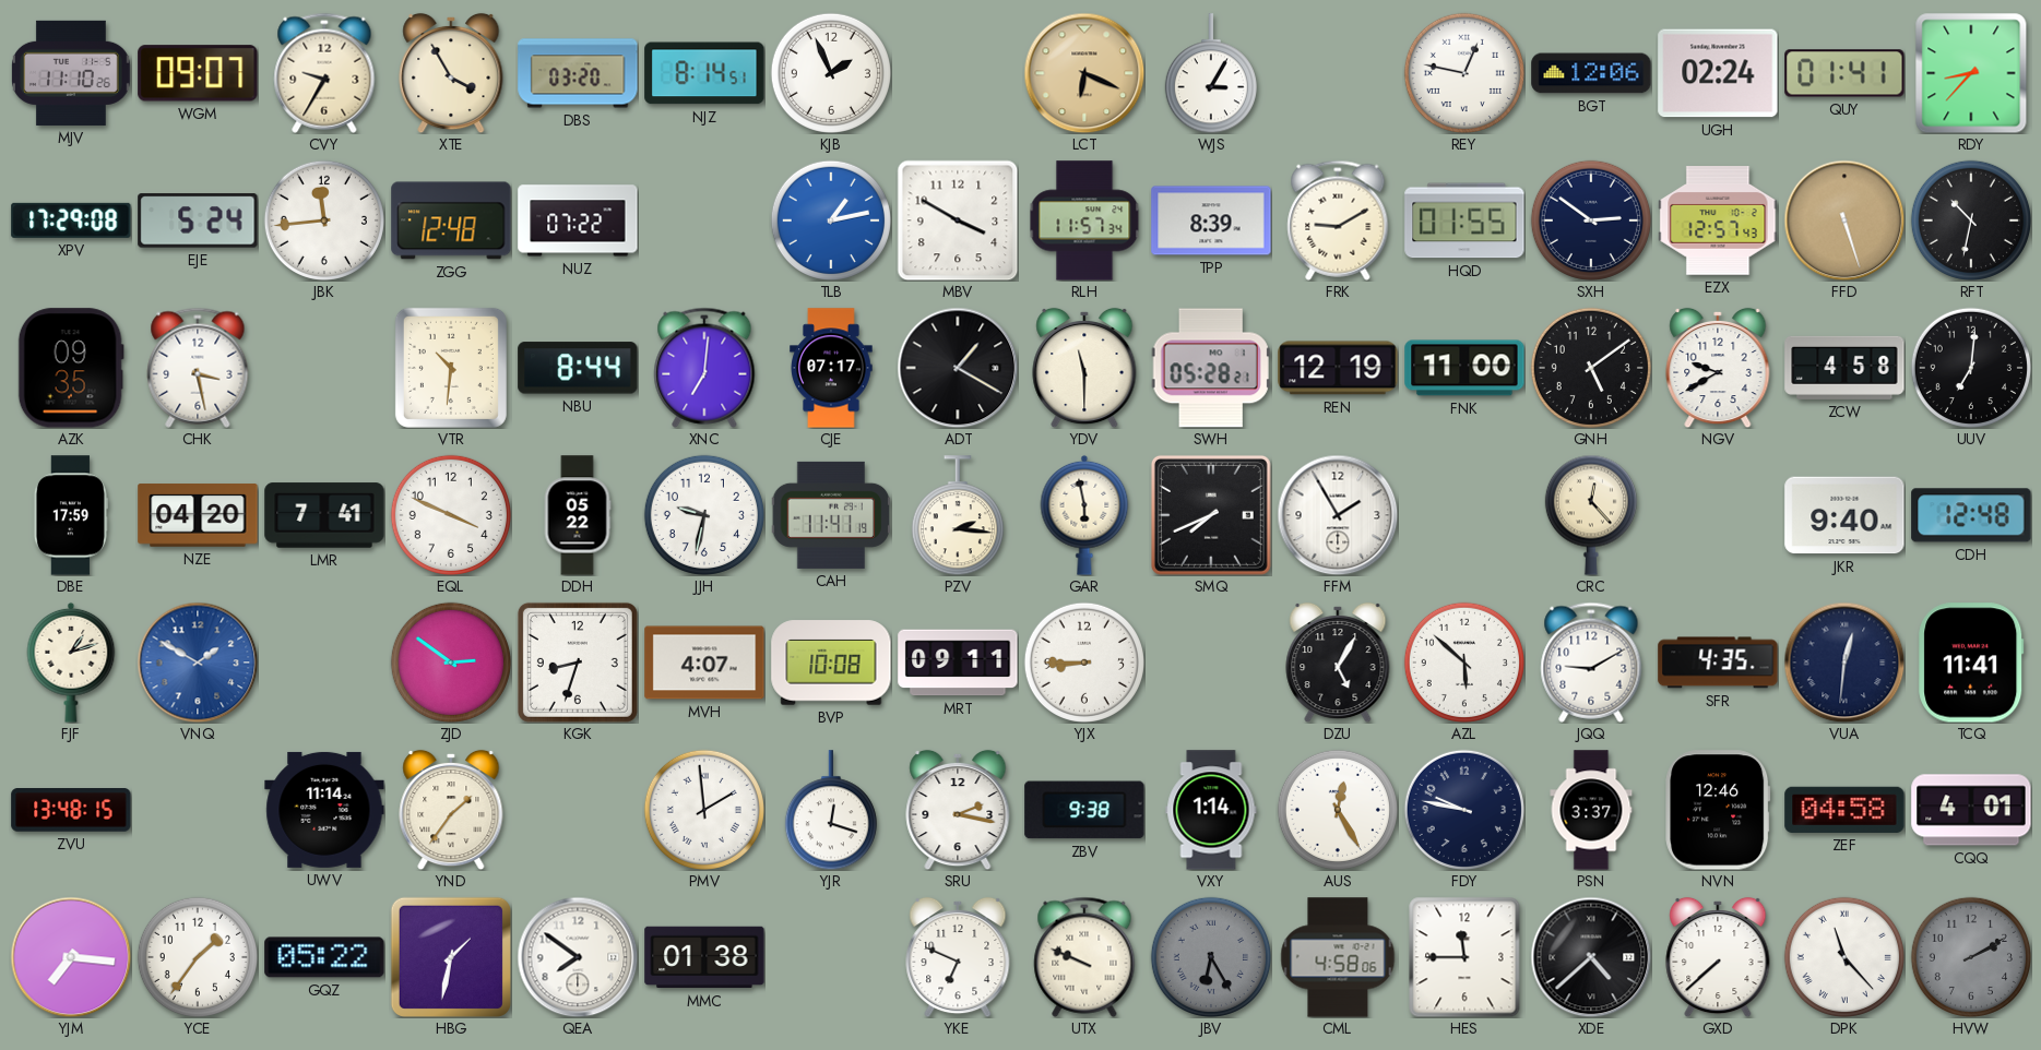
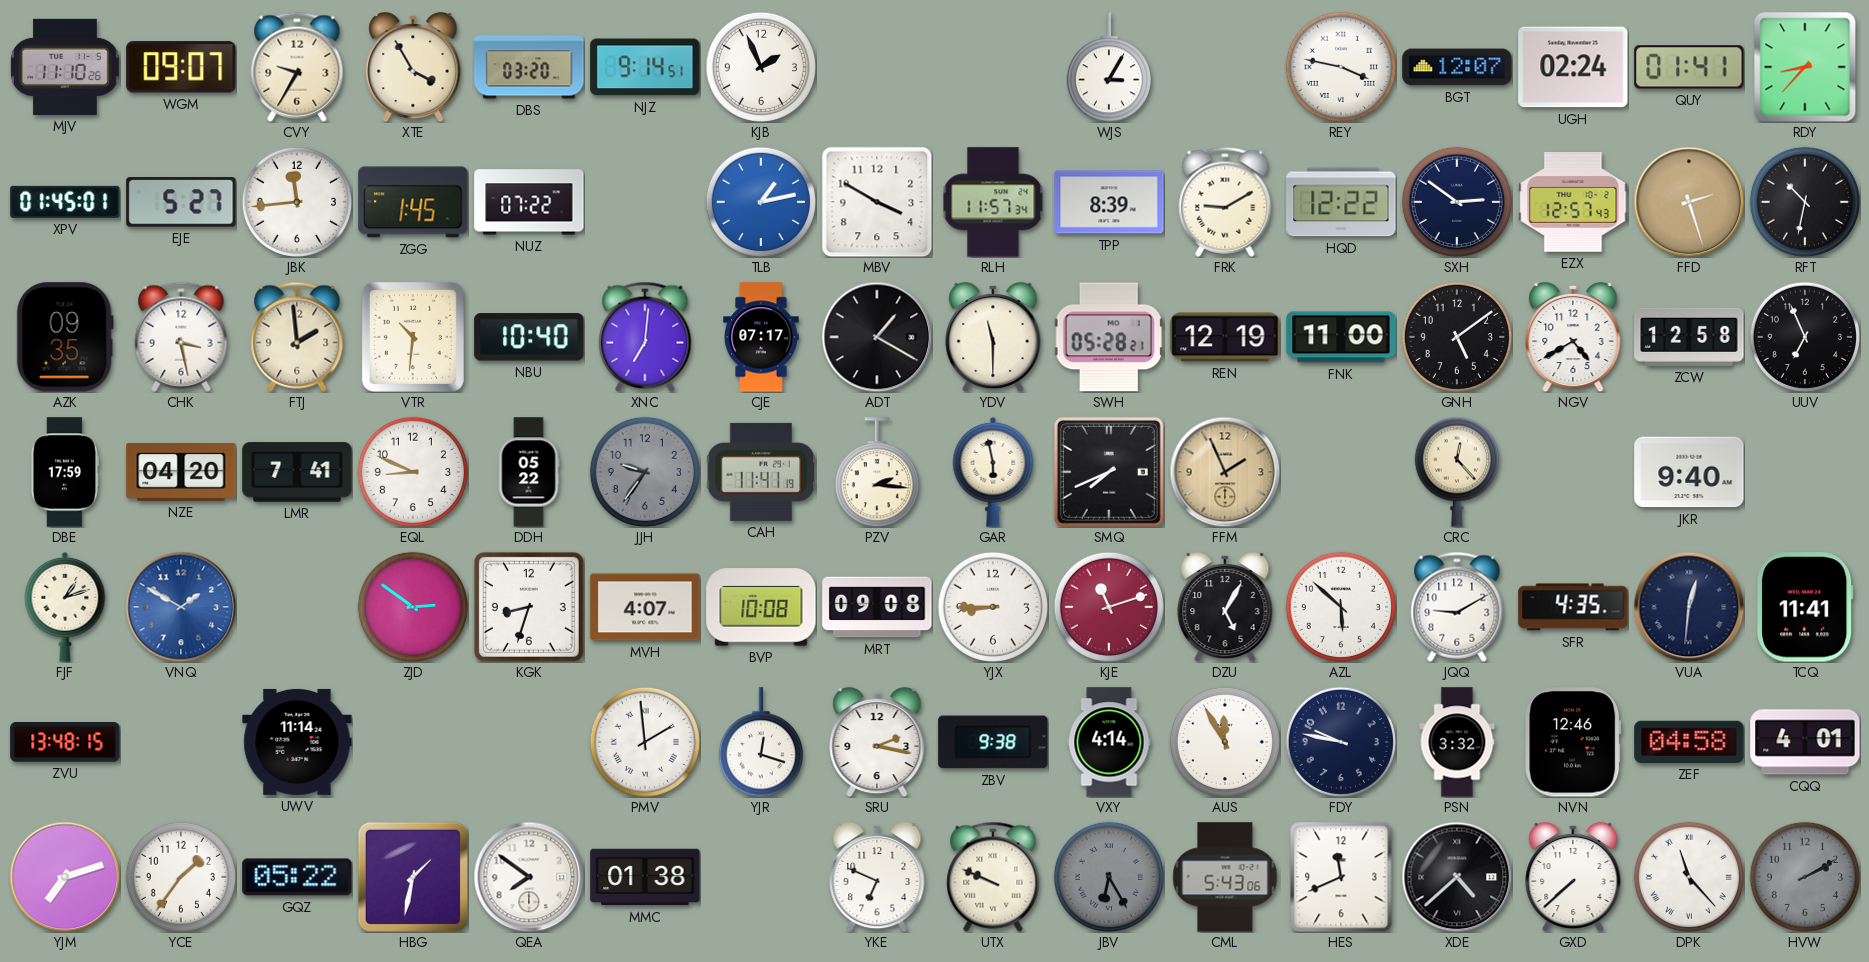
NJZ: 8:14 -> 9:14 (645, 67)
LCT: 6:19 -> none (1084, 73)
REY: 12:47 -> 3:47 (1341, 67)
BGT: 12:06 -> 12:07 (1457, 67)
XPV: 17:29 -> 01:45 (65, 202)
EJE: 5:24 -> 5:27 (181, 202)
ZGG: 12:48 -> 1:45 (413, 202)
HQD: 01:55 -> 12:22 (1341, 202)
FFD: 5:27 -> 2:27 (1689, 202)
FTJ: none -> 1:59 (297, 337)
NBU: 8:44 -> 10:40 (529, 337)
NGV: 9:40 -> 4:40 (1573, 337)
ZCW: 4:58 -> 12:58 (1689, 337)
UUV: 7:01 -> 6:56 (1805, 337)
EQL: 3:49 -> 8:49 (413, 472)
JJH: 9:32 -> 9:36 (645, 472)
JJH dial: white -> grey (645, 472)
FFM: 1:55 -> 1:56 (1225, 472)
FFM dial: white -> champagne (1225, 472)
CDH: 12:48 -> none (1971, 515)
MRT: 09:11 -> 09:08 (877, 607)
KJE: none -> 11:12 (1109, 607)
YND: 1:36 -> none (451, 810)
VXY: 1:14 -> 4:14 (1109, 742)
AUS: 12:25 -> 11:55 (1225, 742)
PSN: 3:37 -> 3:32 (1457, 742)
YJM: 7:16 -> 7:12 (65, 877)
CML: 4:58 -> 5:43 (1225, 877)
HES: 11:45 -> 11:41 (1341, 877)
